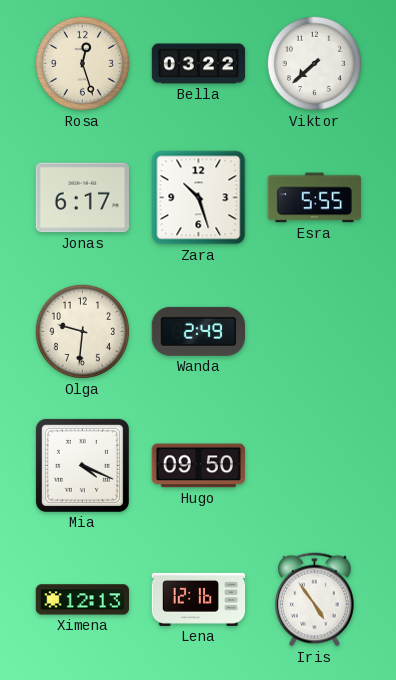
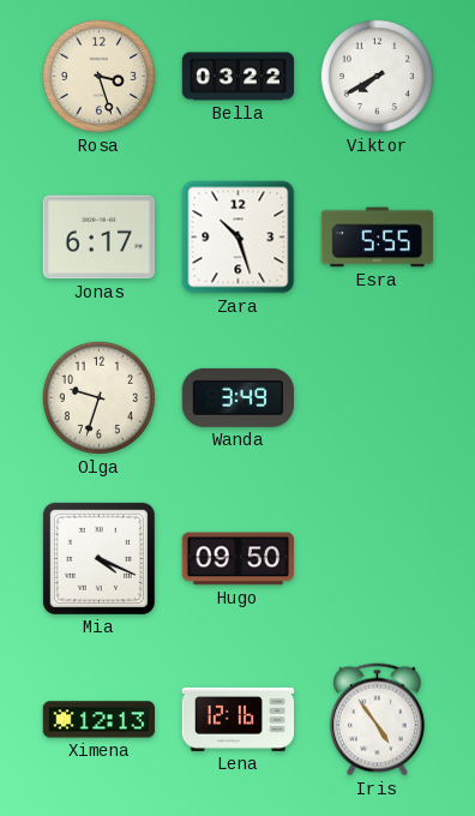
Rosa: 12:27 -> 3:27 (98, 76)
Viktor: 7:38 -> 7:40 (377, 76)
Olga: 9:31 -> 9:33 (98, 397)
Wanda: 2:49 -> 3:49 (237, 397)
